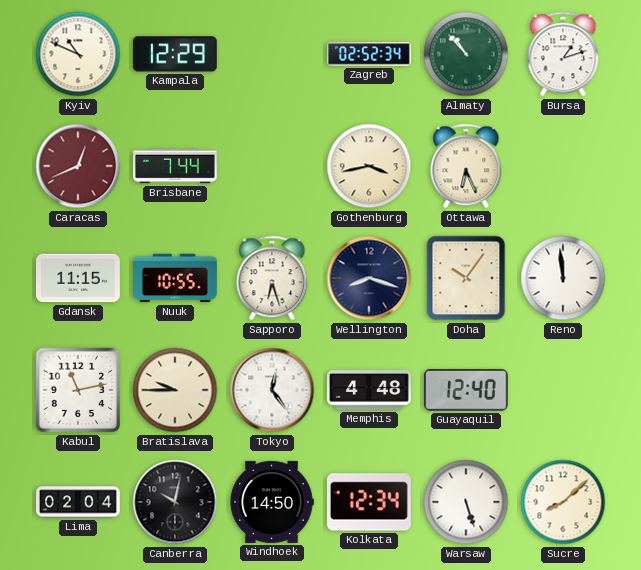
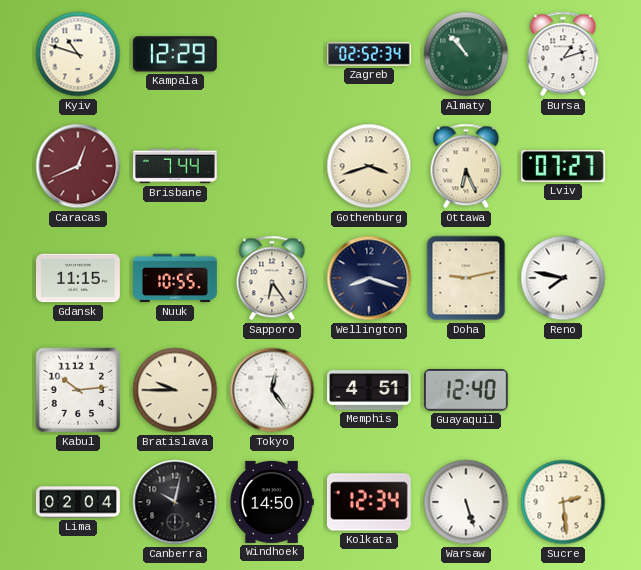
Kyiv: 10:49 -> 10:48 (78, 54)
Gothenburg: 3:43 -> 3:42 (369, 166)
Lviv: none -> 07:27 (563, 166)
Sapporo: 6:27 -> 6:24 (272, 278)
Doha: 10:06 -> 9:13 (466, 278)
Reno: 11:59 -> 7:47 (563, 278)
Kabul: 11:13 -> 10:14 (78, 390)
Memphis: 4:48 -> 4:51 (370, 390)
Sucre: 8:08 -> 2:29 (563, 502)
